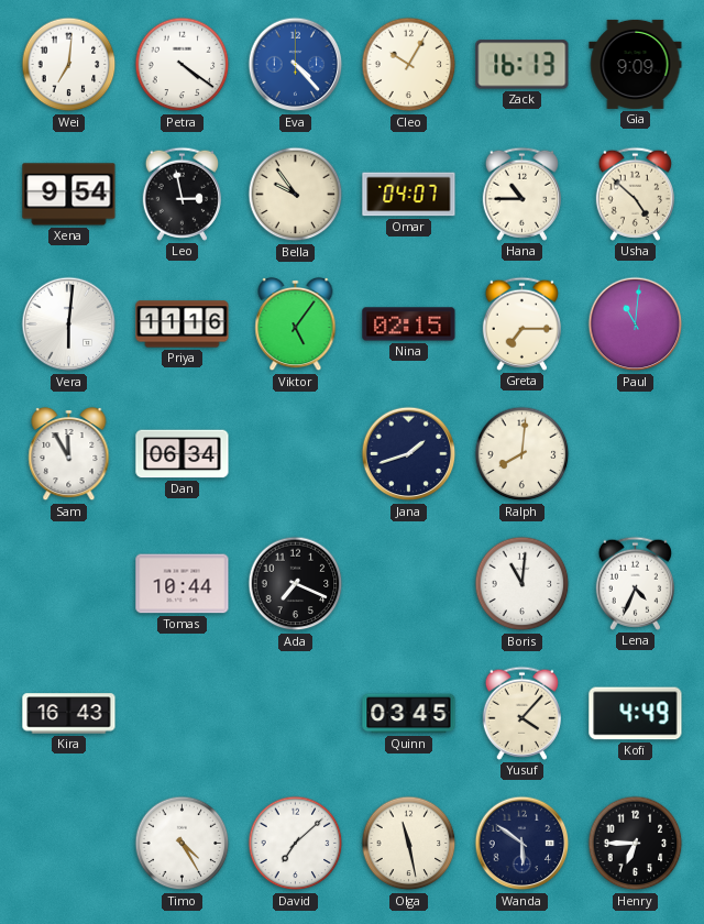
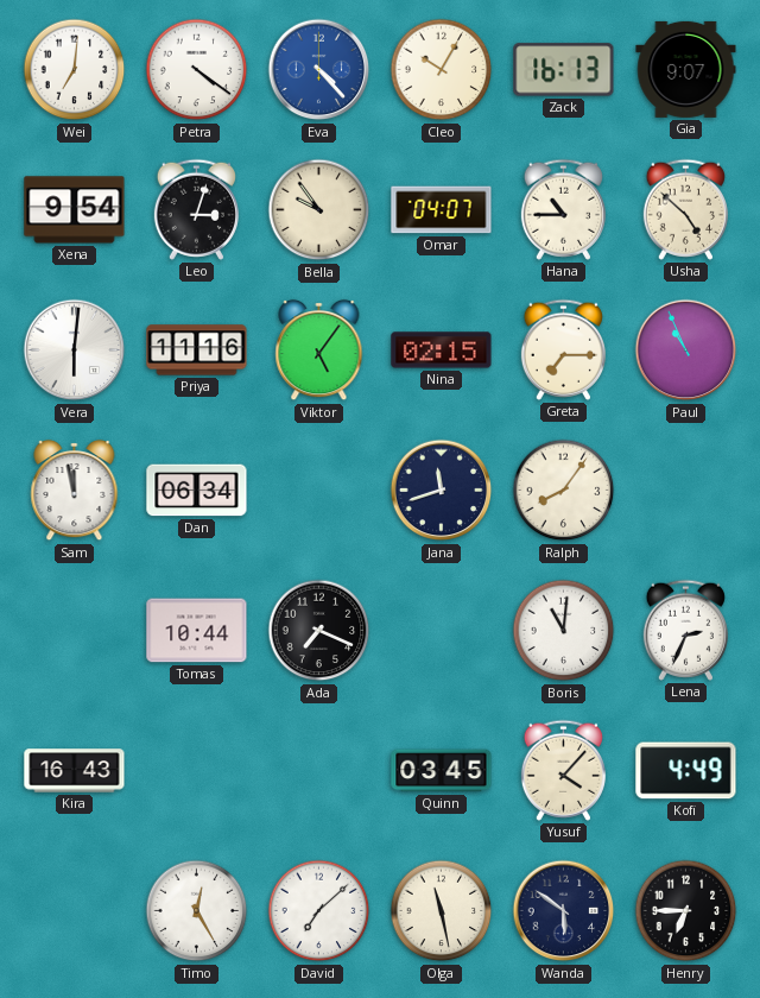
Gia: 9:09 -> 9:07 (686, 69)
Leo: 2:58 -> 3:03 (196, 209)
Paul: 11:01 -> 10:56 (686, 350)
Sam: 11:55 -> 11:58 (75, 491)
Jana: 1:42 -> 11:42 (442, 491)
Ralph: 8:01 -> 8:06 (564, 491)
Lena: 4:34 -> 2:34 (685, 630)
Timo: 4:25 -> 12:25 (197, 911)
